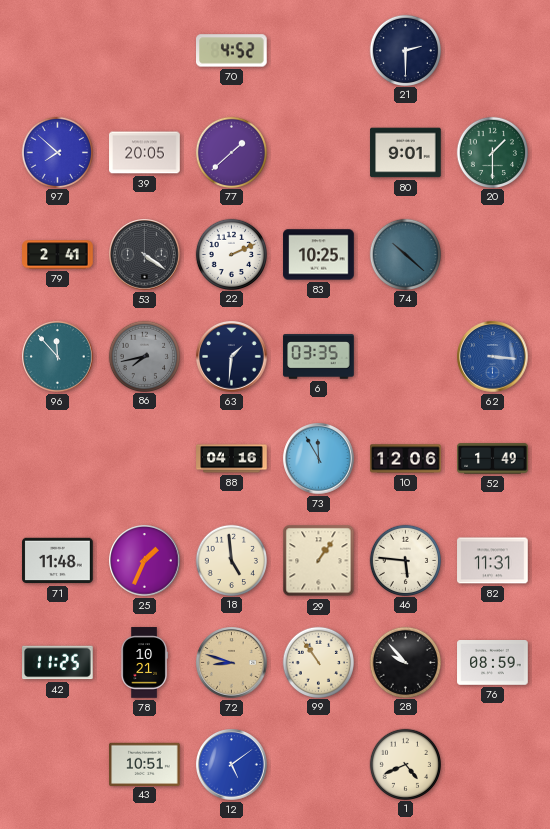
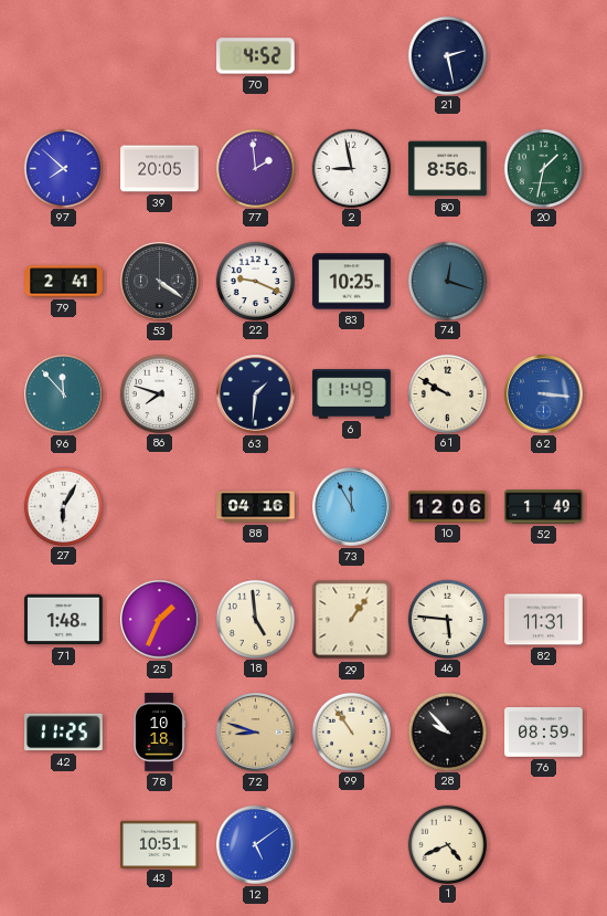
21: 2:30 -> 2:28 (447, 55)
77: 1:38 -> 1:59 (255, 168)
2: none -> 8:58 (351, 168)
80: 9:01 -> 8:56 (448, 169)
20: 1:30 -> 1:32 (543, 168)
22: 2:11 -> 9:19 (255, 281)
74: 10:22 -> 12:18 (447, 281)
86: 7:43 -> 7:48 (159, 393)
86 dial: grey -> white (159, 393)
6: 03:35 -> 11:49 (352, 394)
61: none -> 9:50 (447, 393)
27: none -> 6:05 (63, 506)
71: 11:48 -> 1:48 (64, 620)
78: 10:21 -> 10:18 (159, 733)
